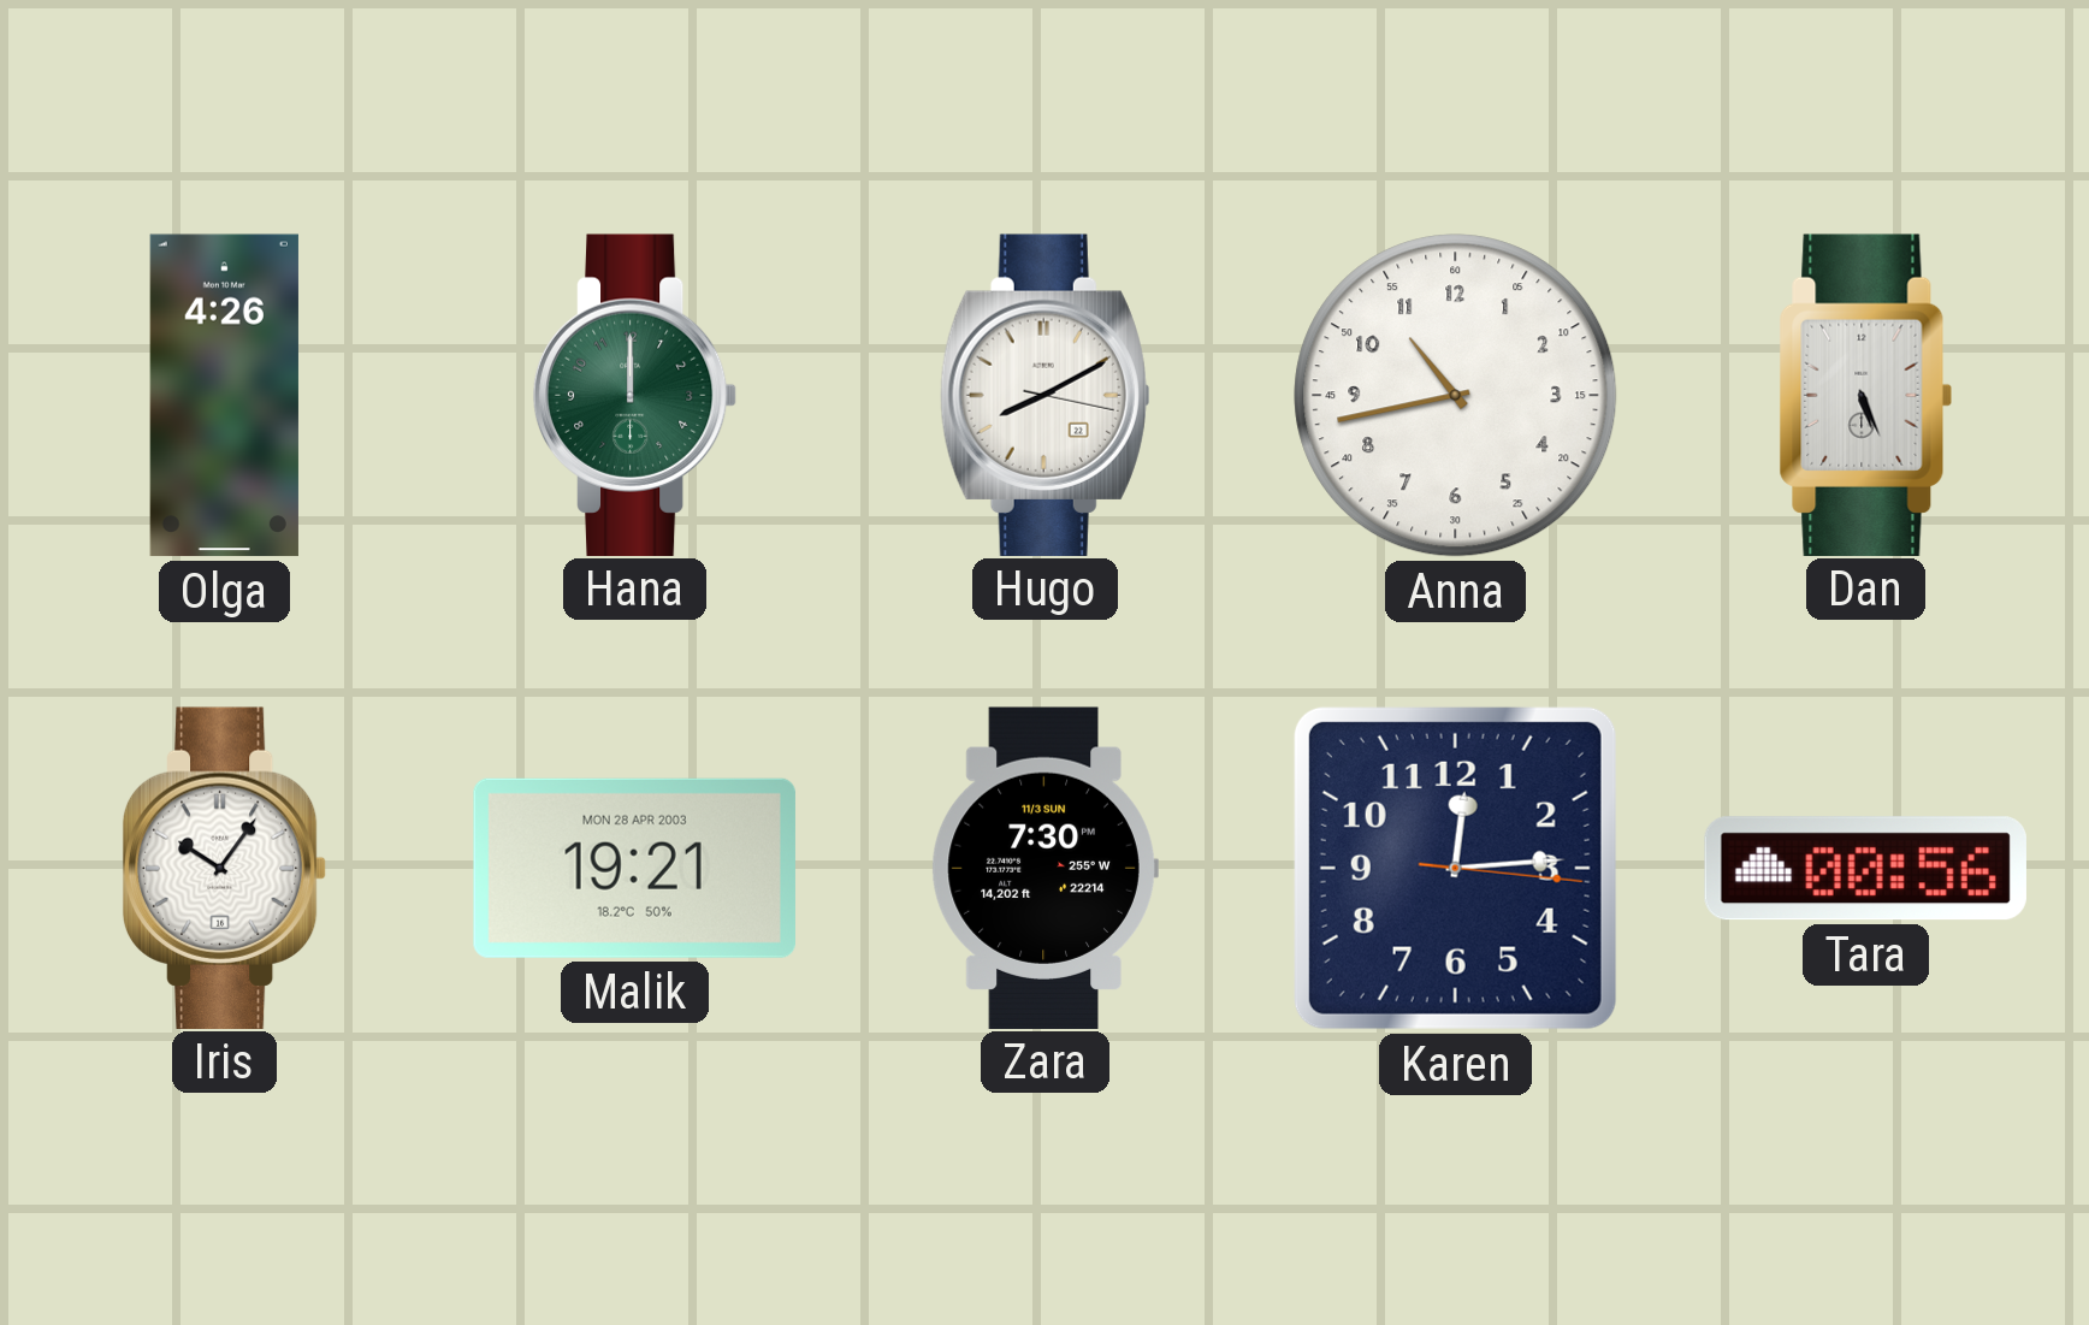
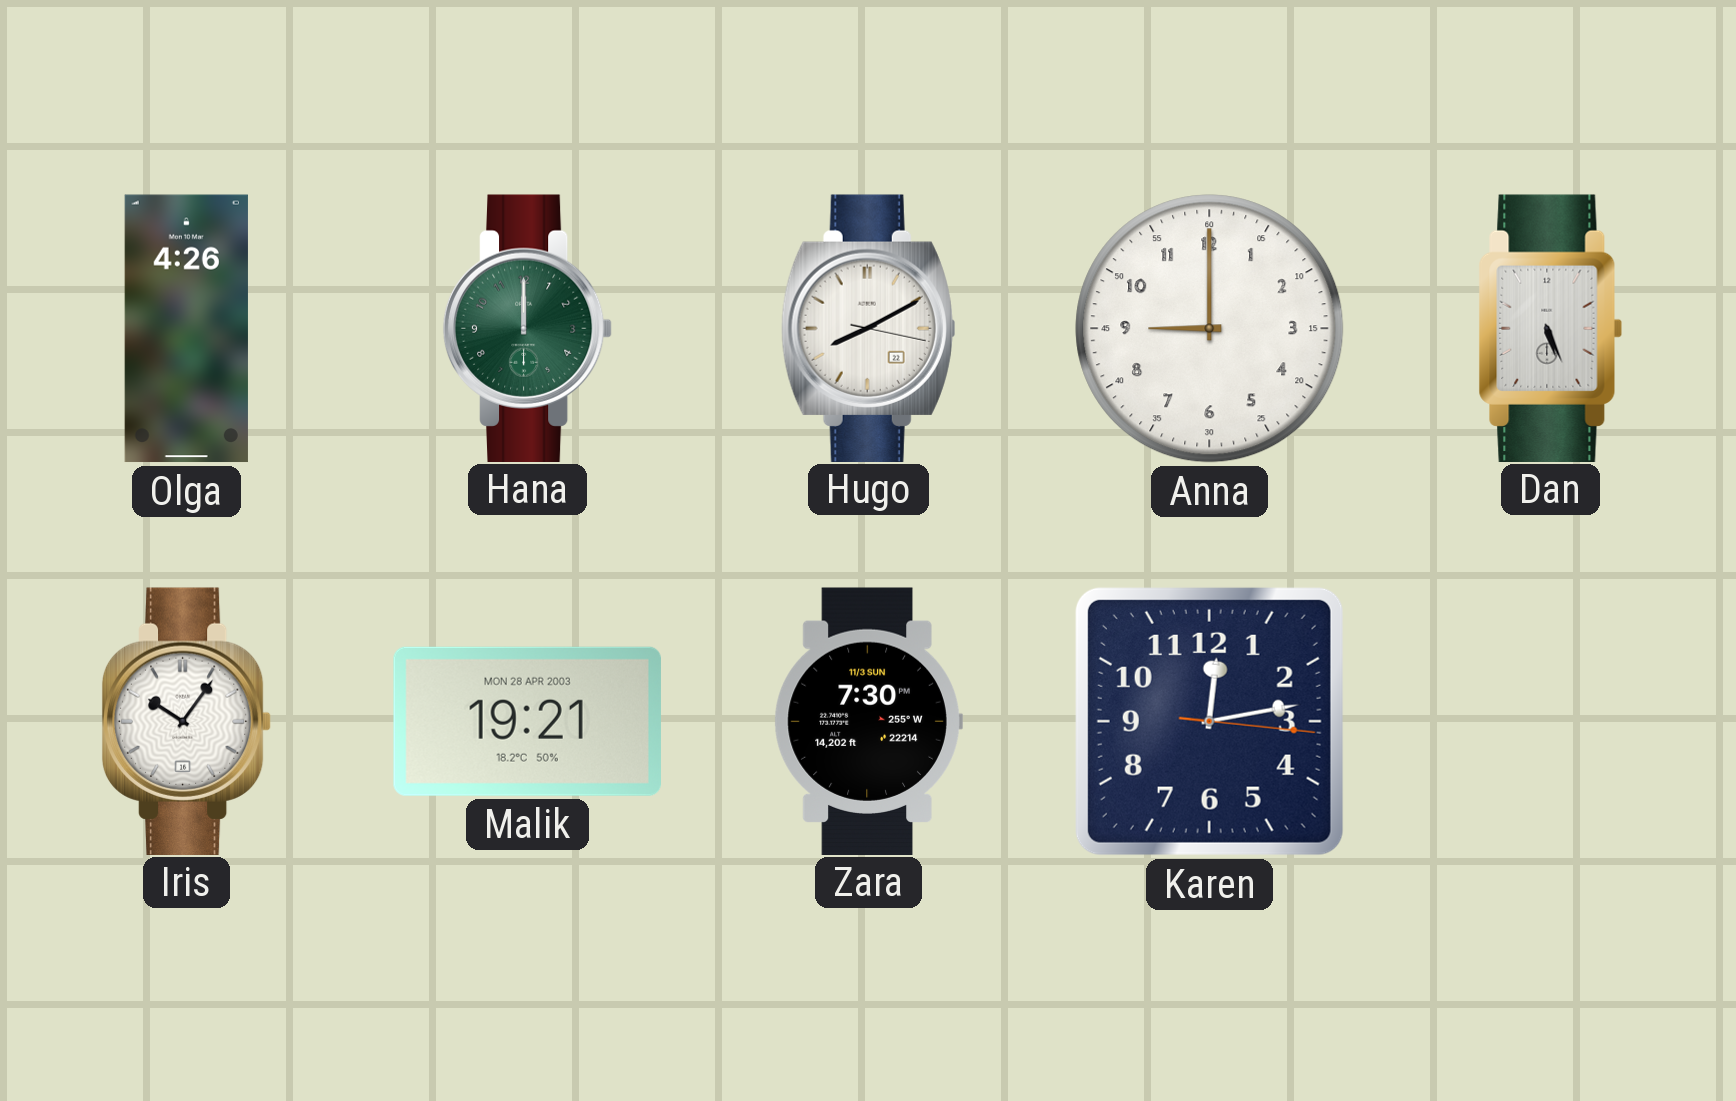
Anna: 10:43 -> 9:00 (1210, 329)
Karen: 12:14 -> 12:13 (1209, 721)
Tara: 00:56 -> none (1865, 869)
